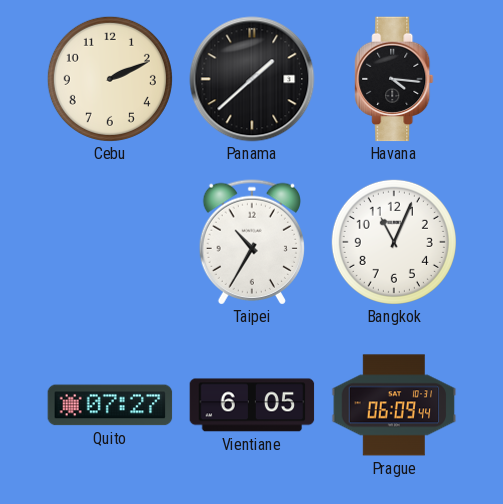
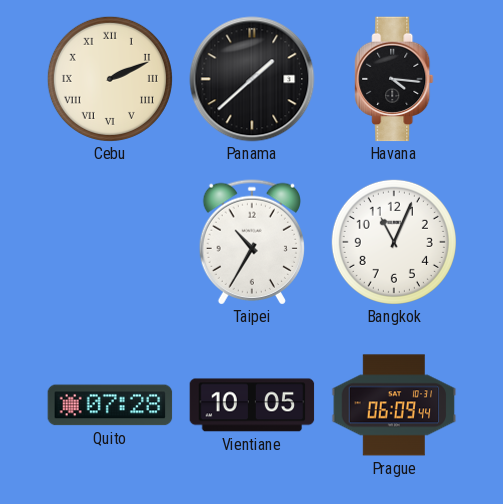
Cebu numerals: Arabic -> Roman (110, 79)
Quito: 07:27 -> 07:28 (110, 405)
Vientiane: 6:05 -> 10:05 (252, 405)
